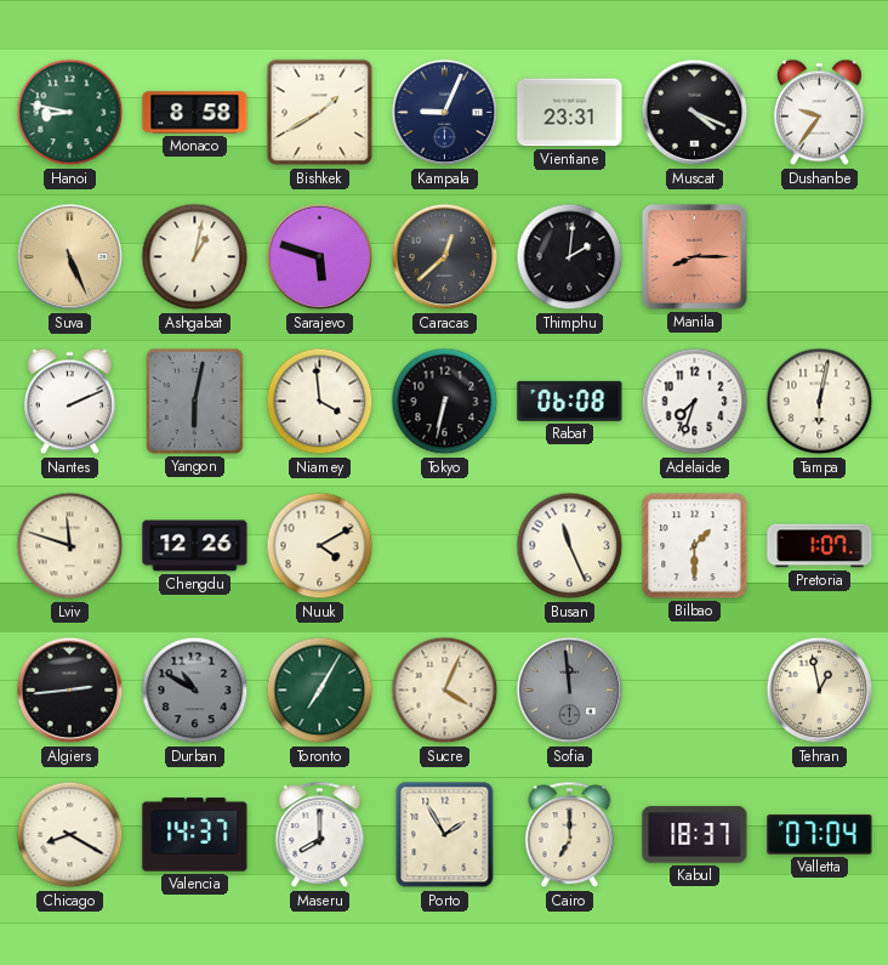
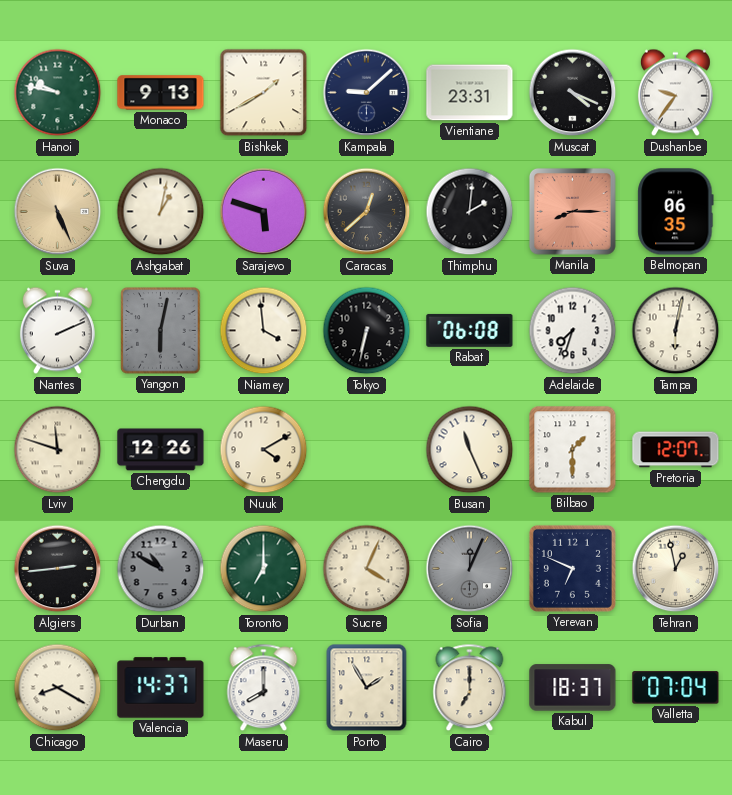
Hanoi: 8:47 -> 9:47 (58, 93)
Monaco: 8:58 -> 9:13 (161, 93)
Kampala: 9:04 -> 9:08 (367, 93)
Belmopan: none -> 06:35 (676, 212)
Pretoria: 1:07 -> 12:07 (676, 450)
Toronto: 7:05 -> 7:00 (264, 569)
Sofia: 11:59 -> 12:04 (470, 569)
Yerevan: none -> 6:49 (572, 568)
